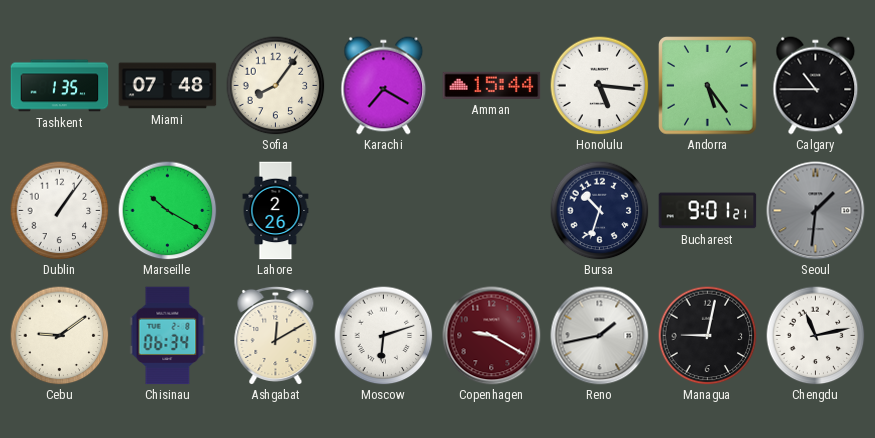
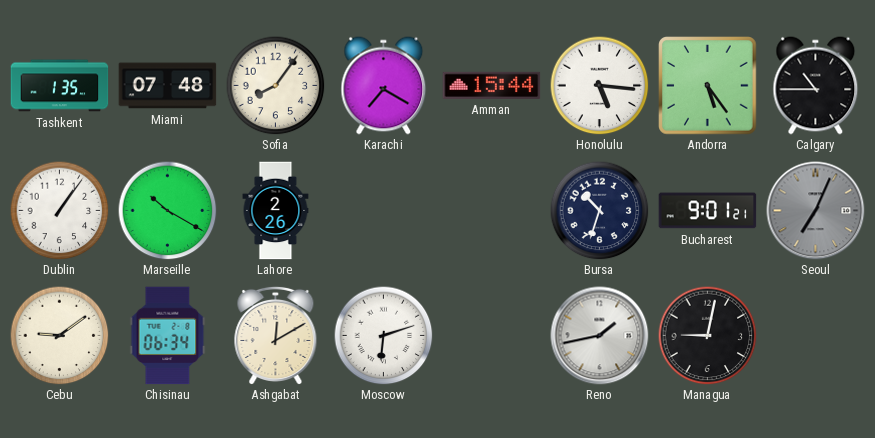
Seoul: 1:31 -> 7:04 (816, 211)
Copenhagen: 9:20 -> none (492, 336)
Chengdu: 11:13 -> none (816, 336)
